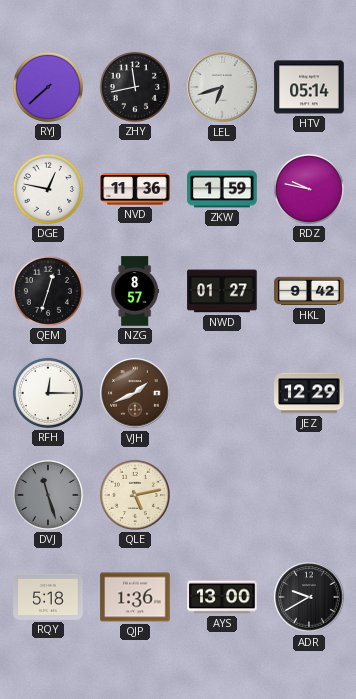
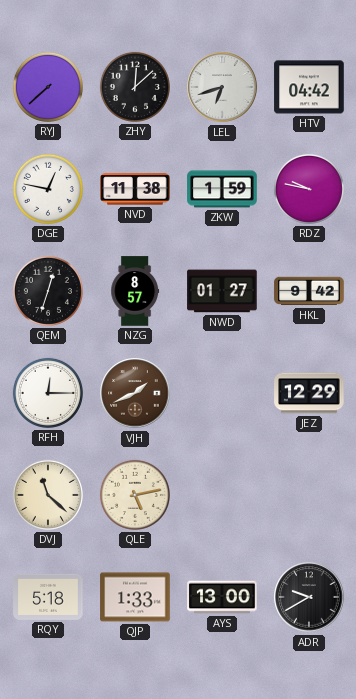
ZHY: 11:43 -> 12:08 (135, 87)
HTV: 05:14 -> 04:42 (309, 87)
NVD: 11:36 -> 11:38 (135, 189)
DVJ: 11:27 -> 11:22 (48, 495)
DVJ dial: grey -> cream (48, 495)
QJP: 1:36 -> 1:33 (135, 597)
